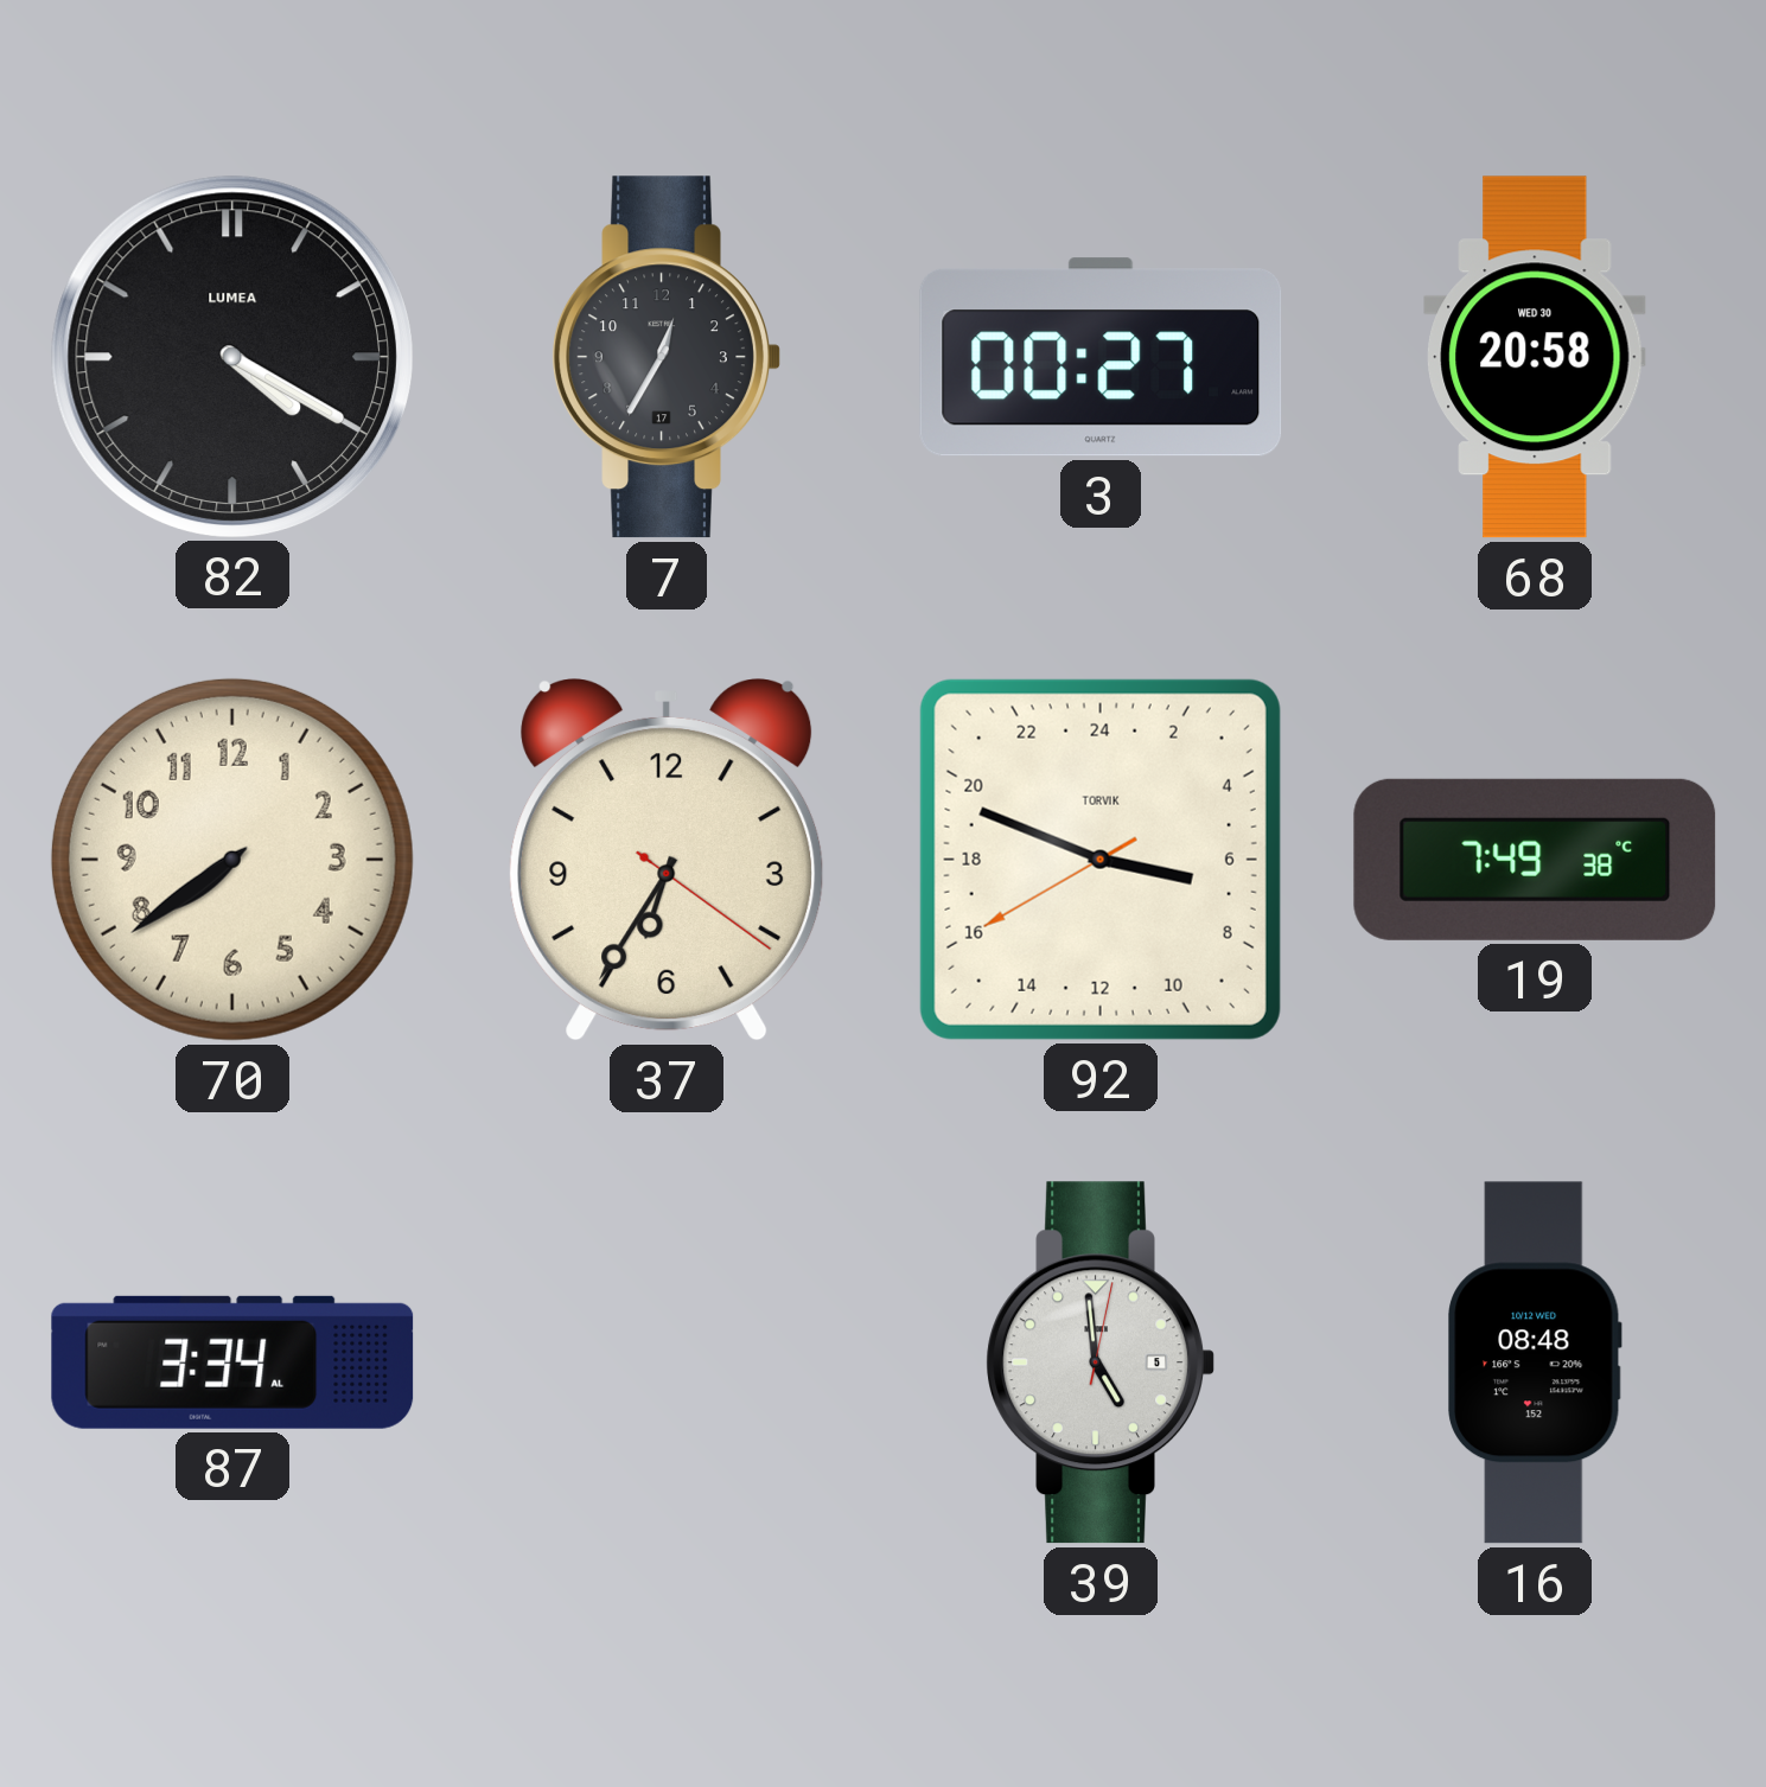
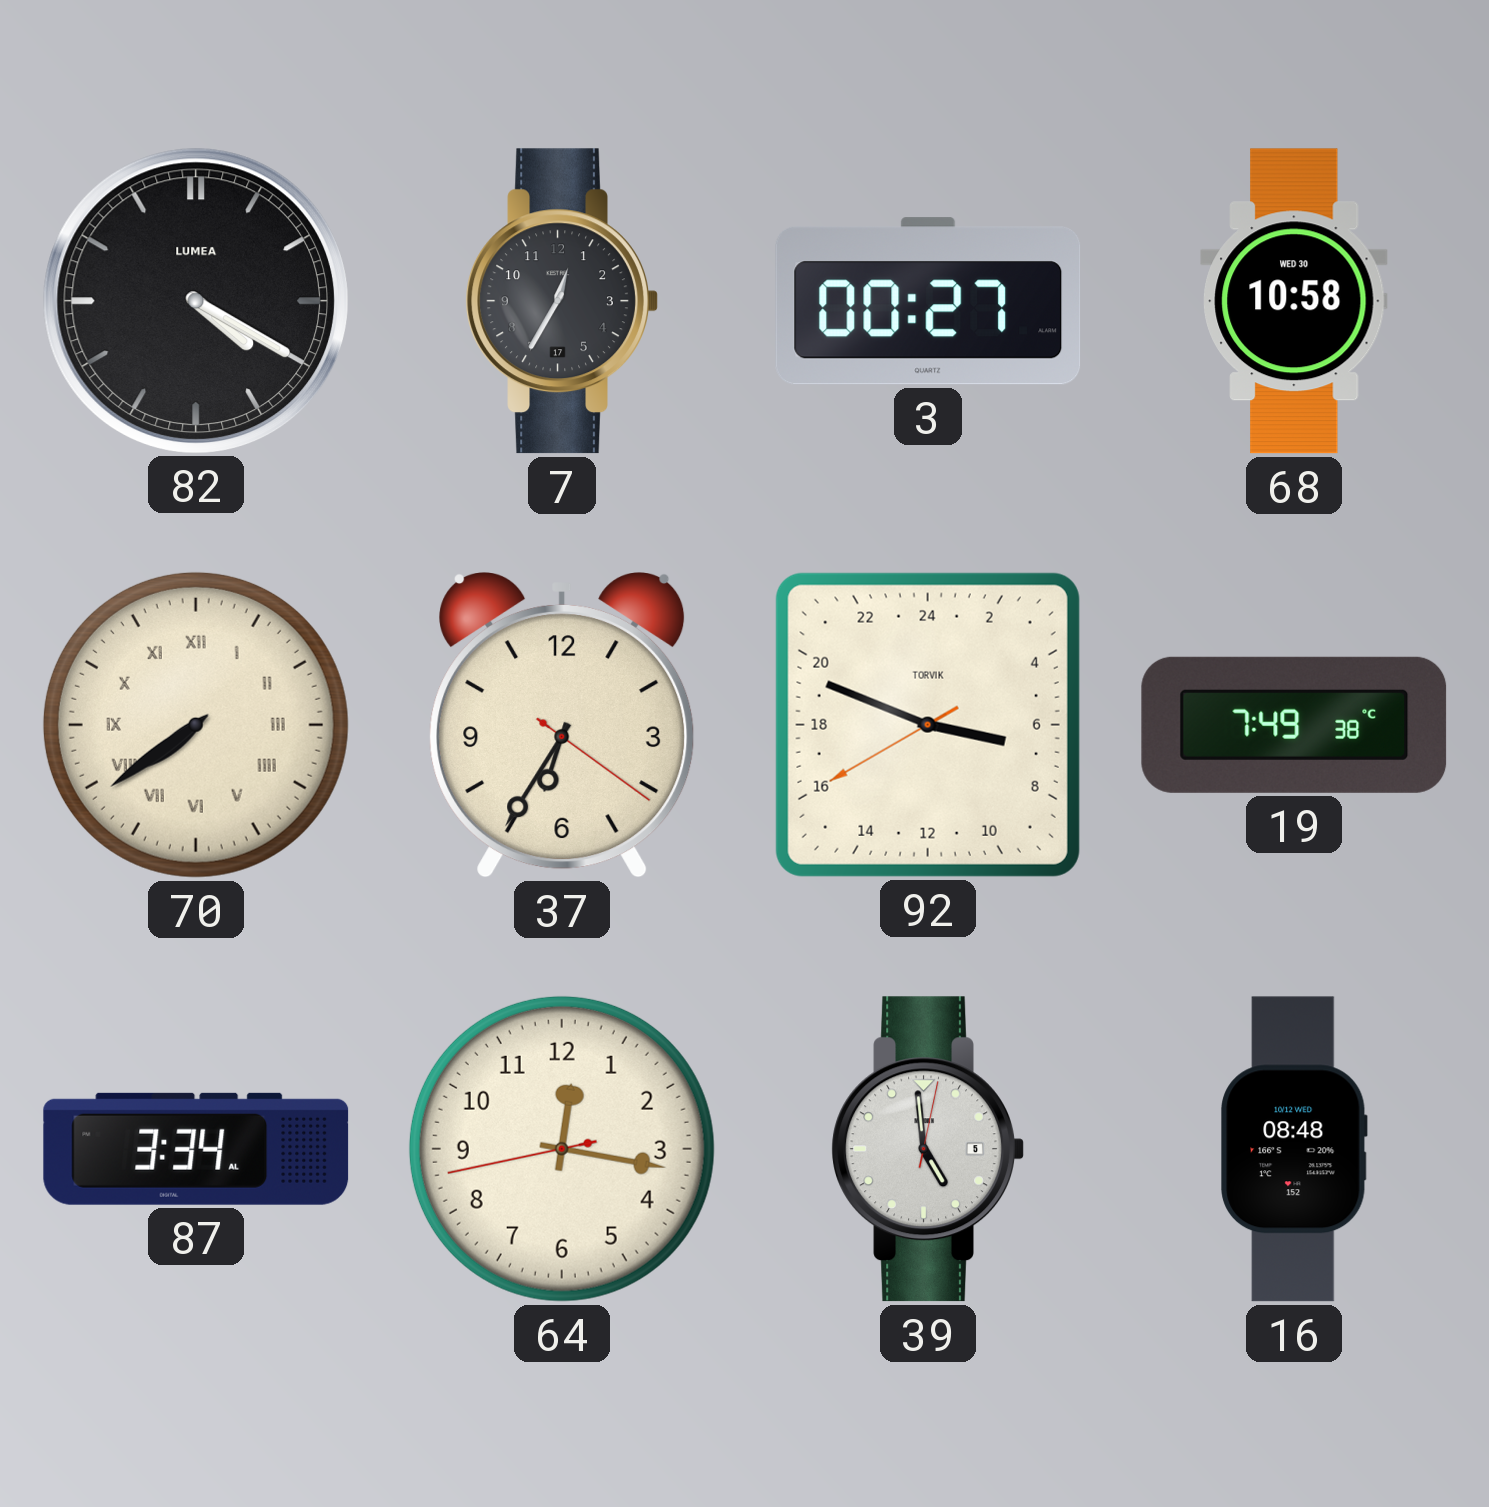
68: 20:58 -> 10:58 (1294, 301)
70 numerals: Arabic -> Roman (196, 725)
64: none -> 12:16 (562, 1149)
